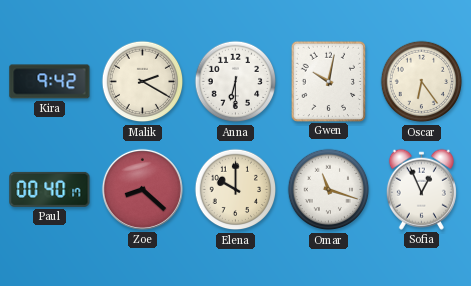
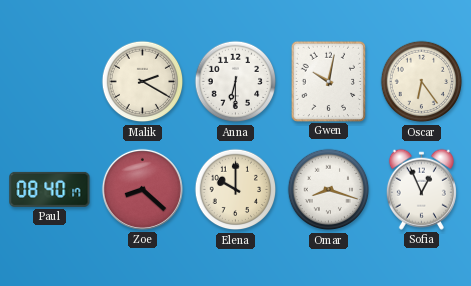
Kira: 9:42 -> none (50, 82)
Paul: 00:40 -> 08:40 (50, 189)
Omar: 11:18 -> 8:18 (329, 190)
